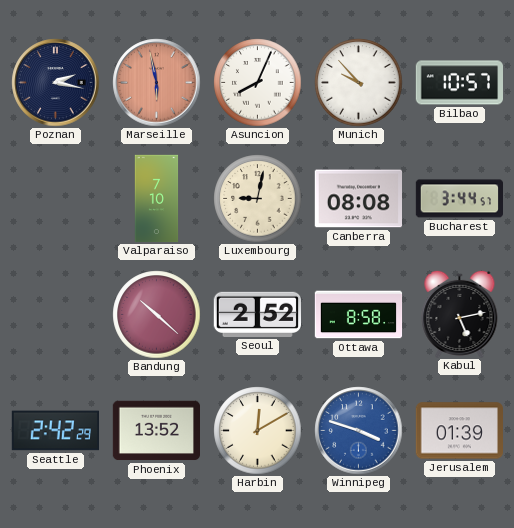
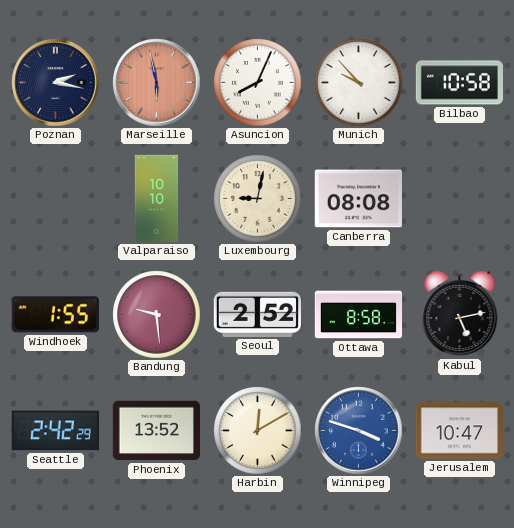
Bilbao: 10:57 -> 10:58 (459, 83)
Valparaiso: 7:10 -> 10:10 (157, 199)
Bucharest: 3:44 -> none (459, 199)
Windhoek: none -> 1:55 (55, 315)
Bandung: 10:22 -> 9:29 (157, 315)
Jerusalem: 01:39 -> 10:47 (459, 431)
